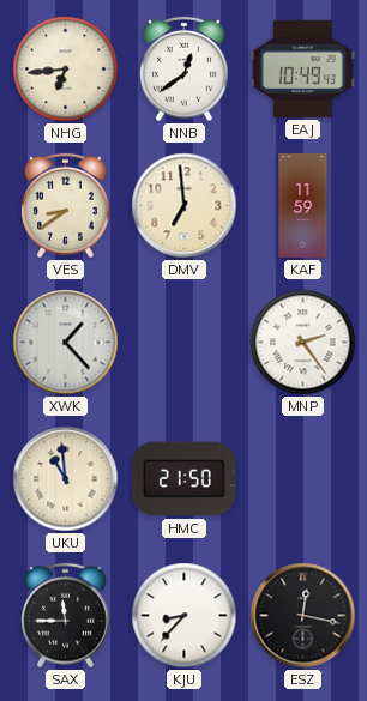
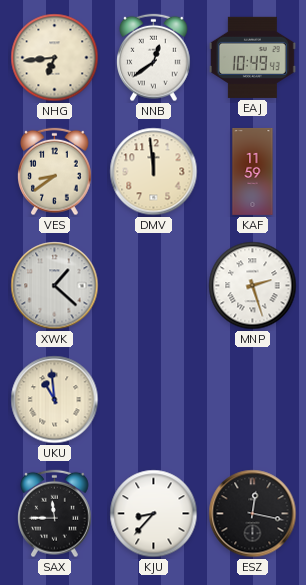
DMV: 6:59 -> 11:59 (154, 172)
XWK: 1:23 -> 1:22 (55, 286)
MNP: 2:24 -> 2:27 (253, 286)
HMC: 21:50 -> none (183, 479)
